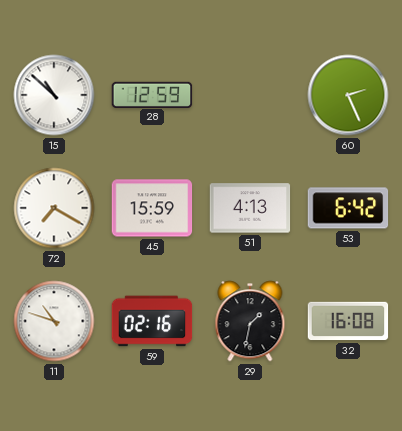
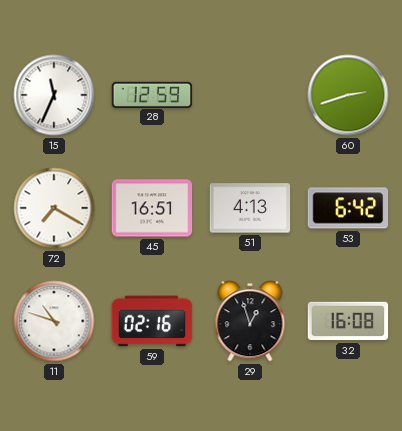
15: 10:52 -> 11:34 (54, 95)
60: 2:26 -> 2:42 (348, 95)
45: 15:59 -> 16:51 (152, 208)
29: 1:32 -> 12:57 (250, 321)
